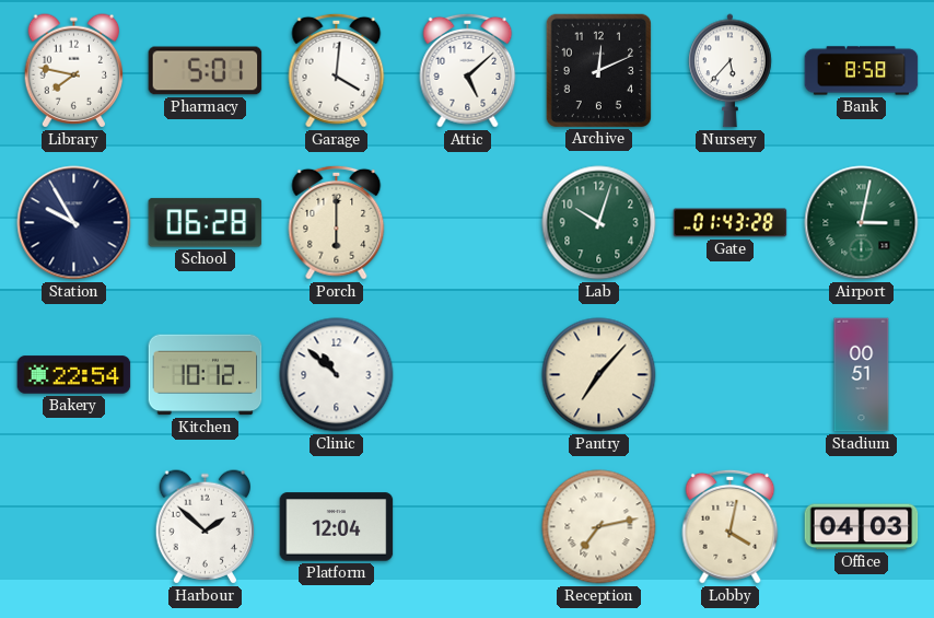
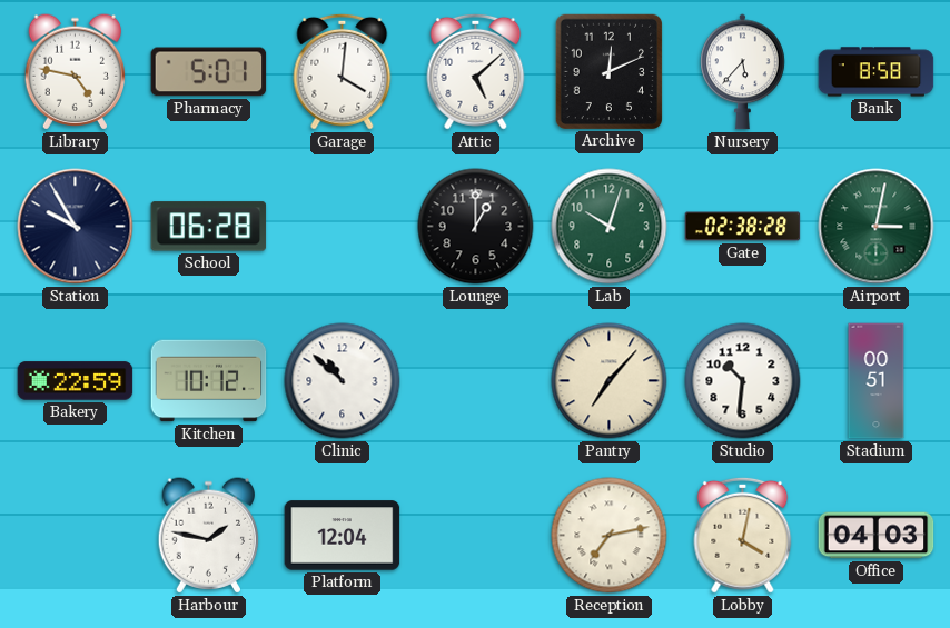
Library: 7:47 -> 4:47 (76, 72)
Porch: 6:00 -> none (337, 222)
Lounge: none -> 1:00 (476, 227)
Gate: 01:43 -> 02:38 (743, 227)
Bakery: 22:54 -> 22:59 (76, 381)
Studio: none -> 10:31 (743, 381)
Harbour: 1:52 -> 1:47 (209, 536)
